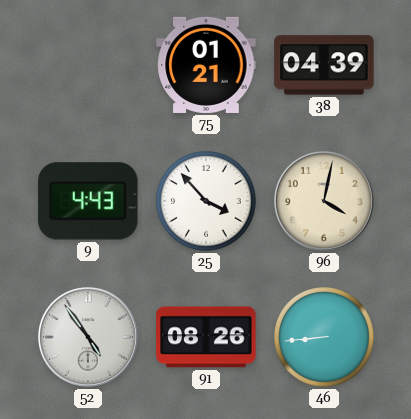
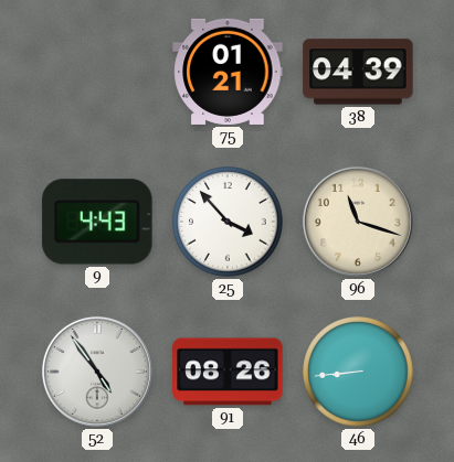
96: 4:02 -> 11:18 (358, 222)
